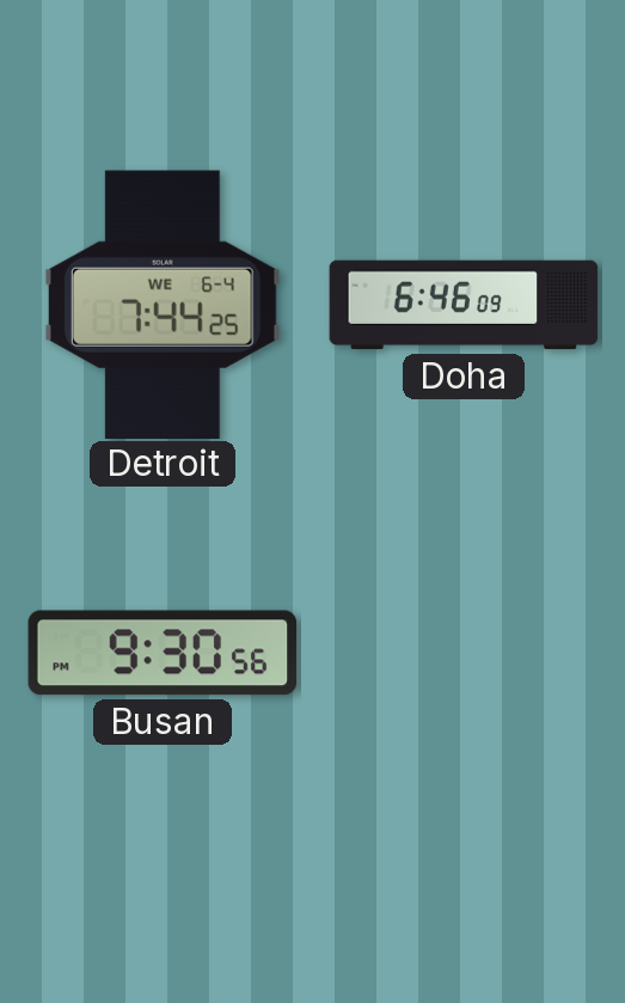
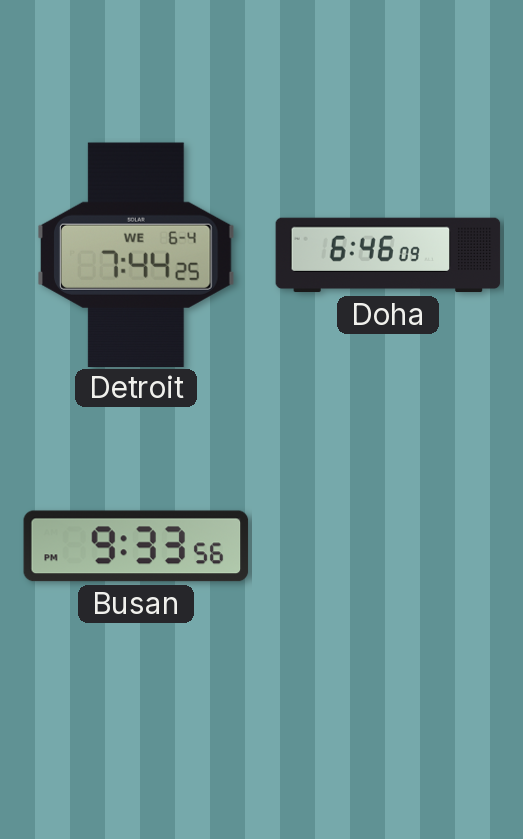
Busan: 9:30 -> 9:33 (136, 546)
